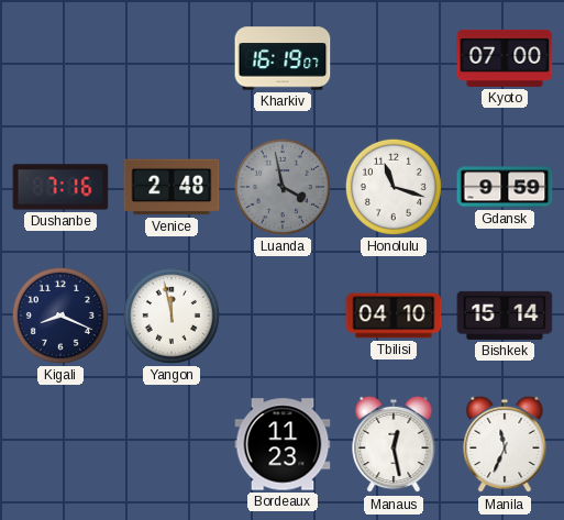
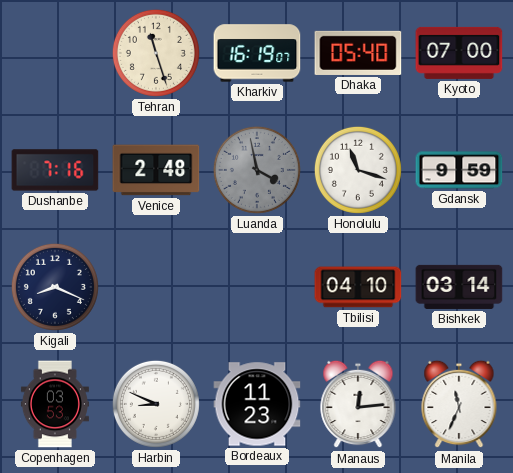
Tehran: none -> 11:27 (156, 53)
Dhaka: none -> 05:40 (358, 53)
Yangon: 11:58 -> none (172, 316)
Bishkek: 15:14 -> 03:14 (459, 287)
Copenhagen: none -> 03:53 (55, 404)
Harbin: none -> 8:49 (156, 404)
Manaus: 12:28 -> 12:14 (358, 404)
